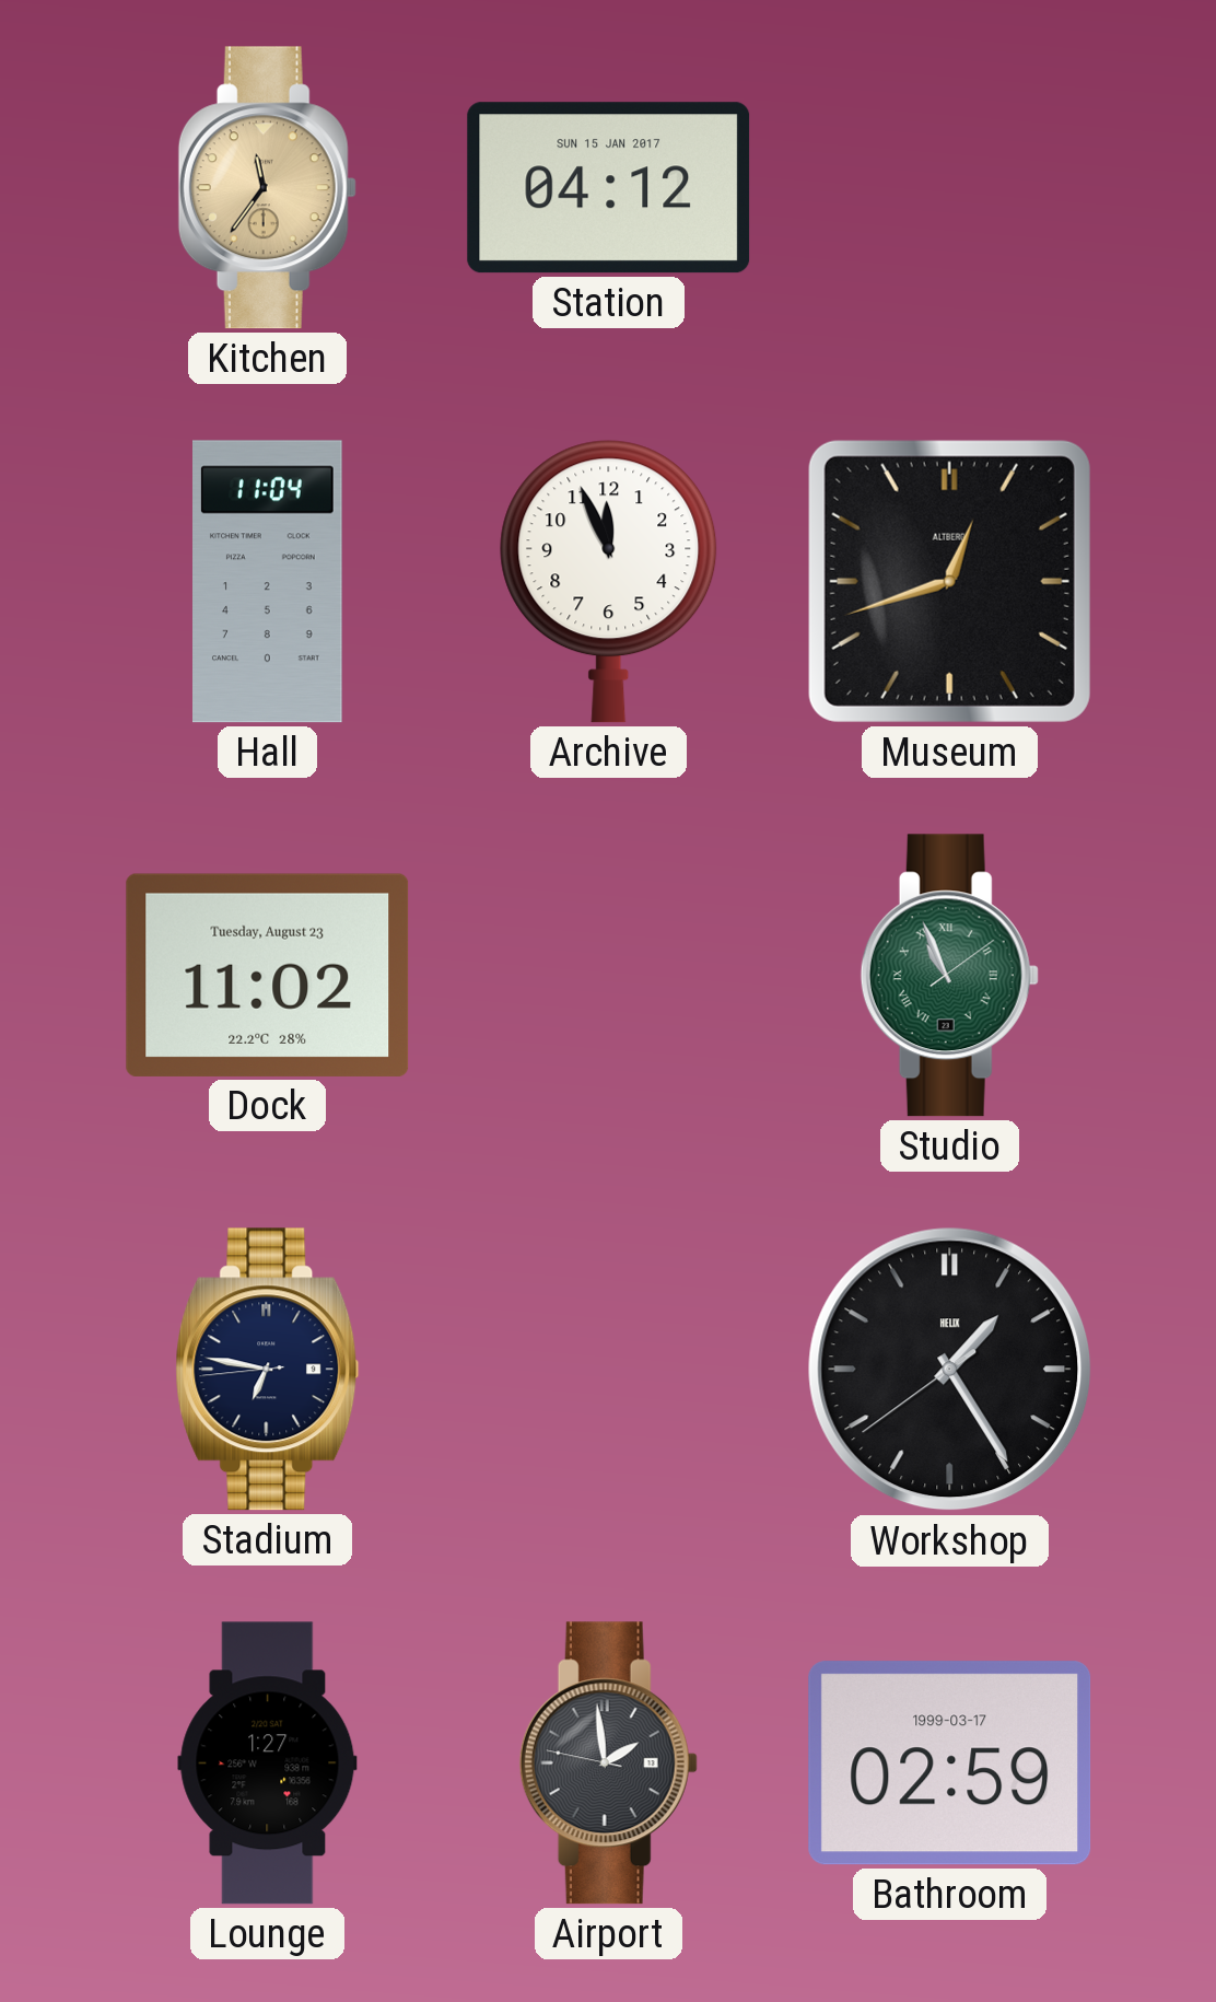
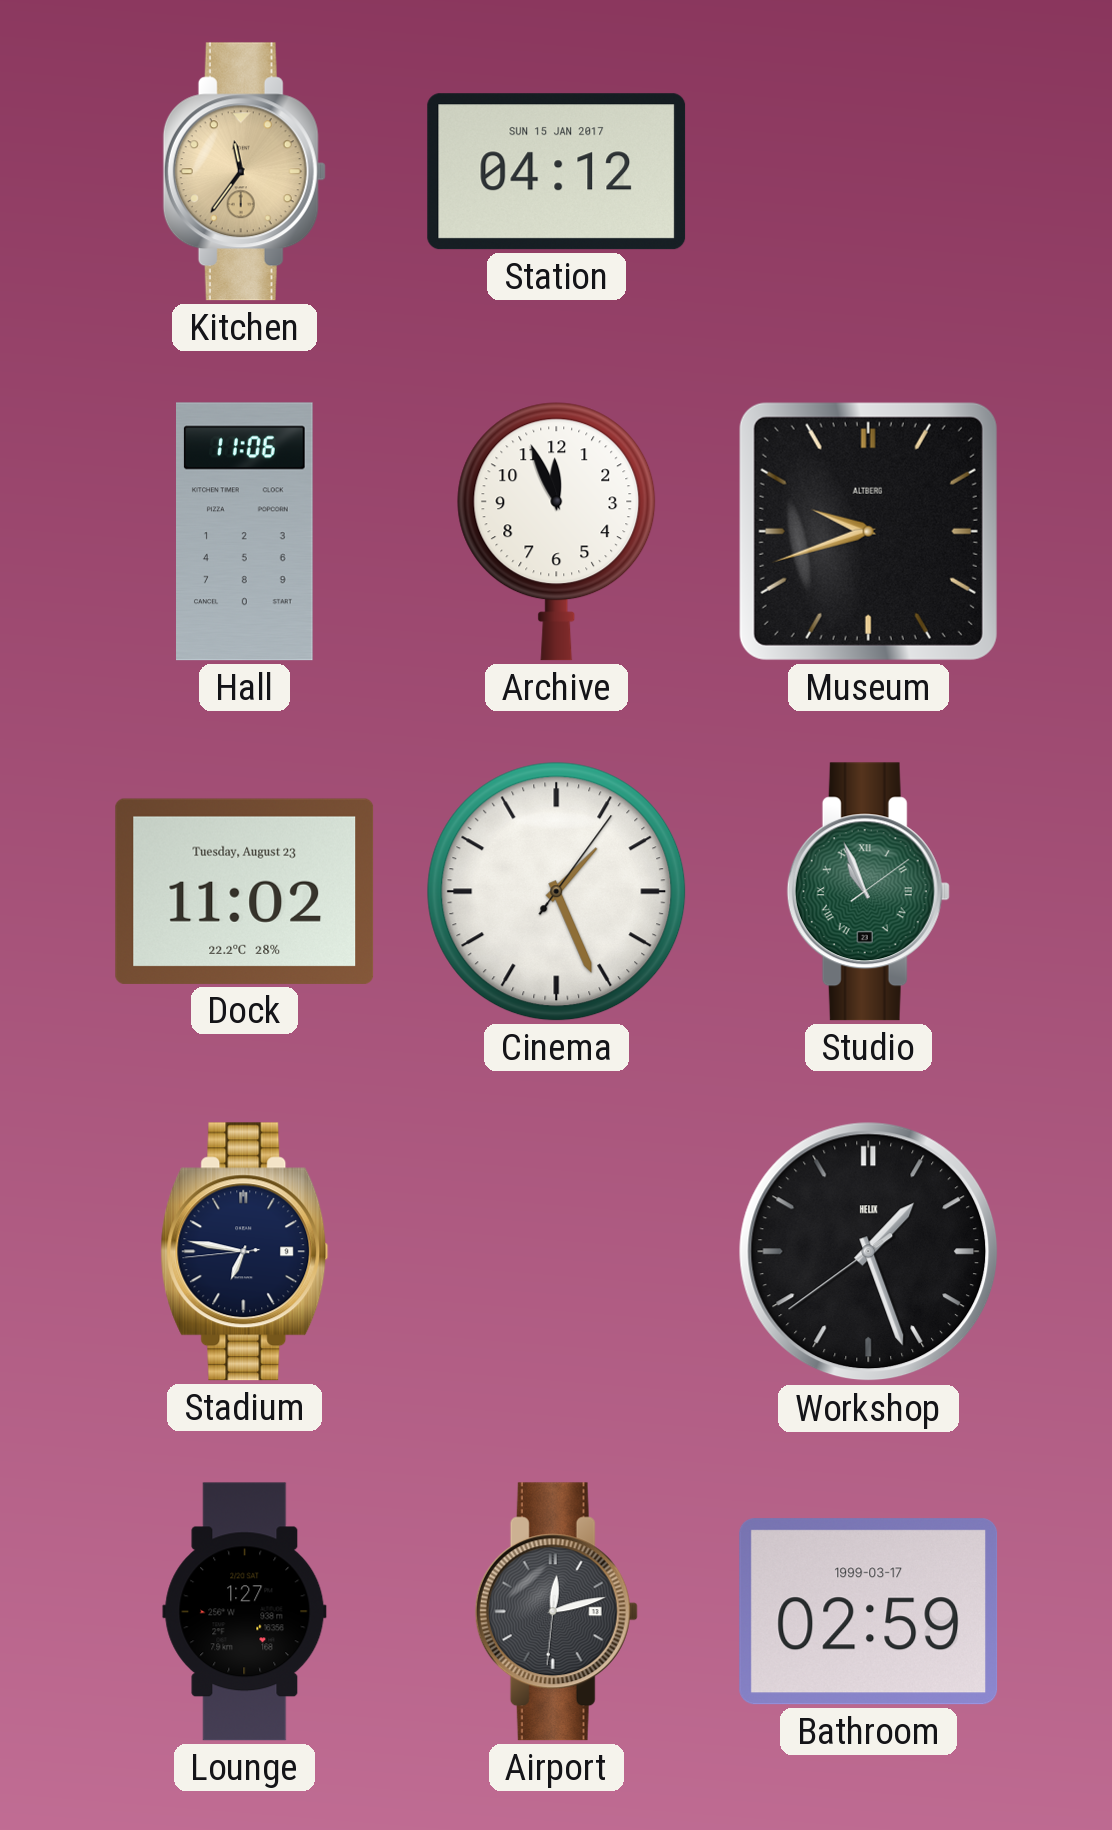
Hall: 11:04 -> 11:06 (245, 532)
Museum: 12:42 -> 9:42 (868, 531)
Cinema: none -> 1:26 (557, 892)
Workshop: 1:24 -> 1:26 (869, 1252)
Airport: 1:58 -> 12:12 (556, 1612)
